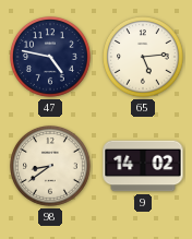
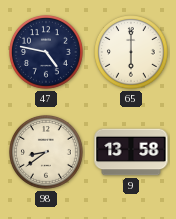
65: 5:14 -> 6:00 (132, 53)
9: 14:02 -> 13:58 (131, 152)
